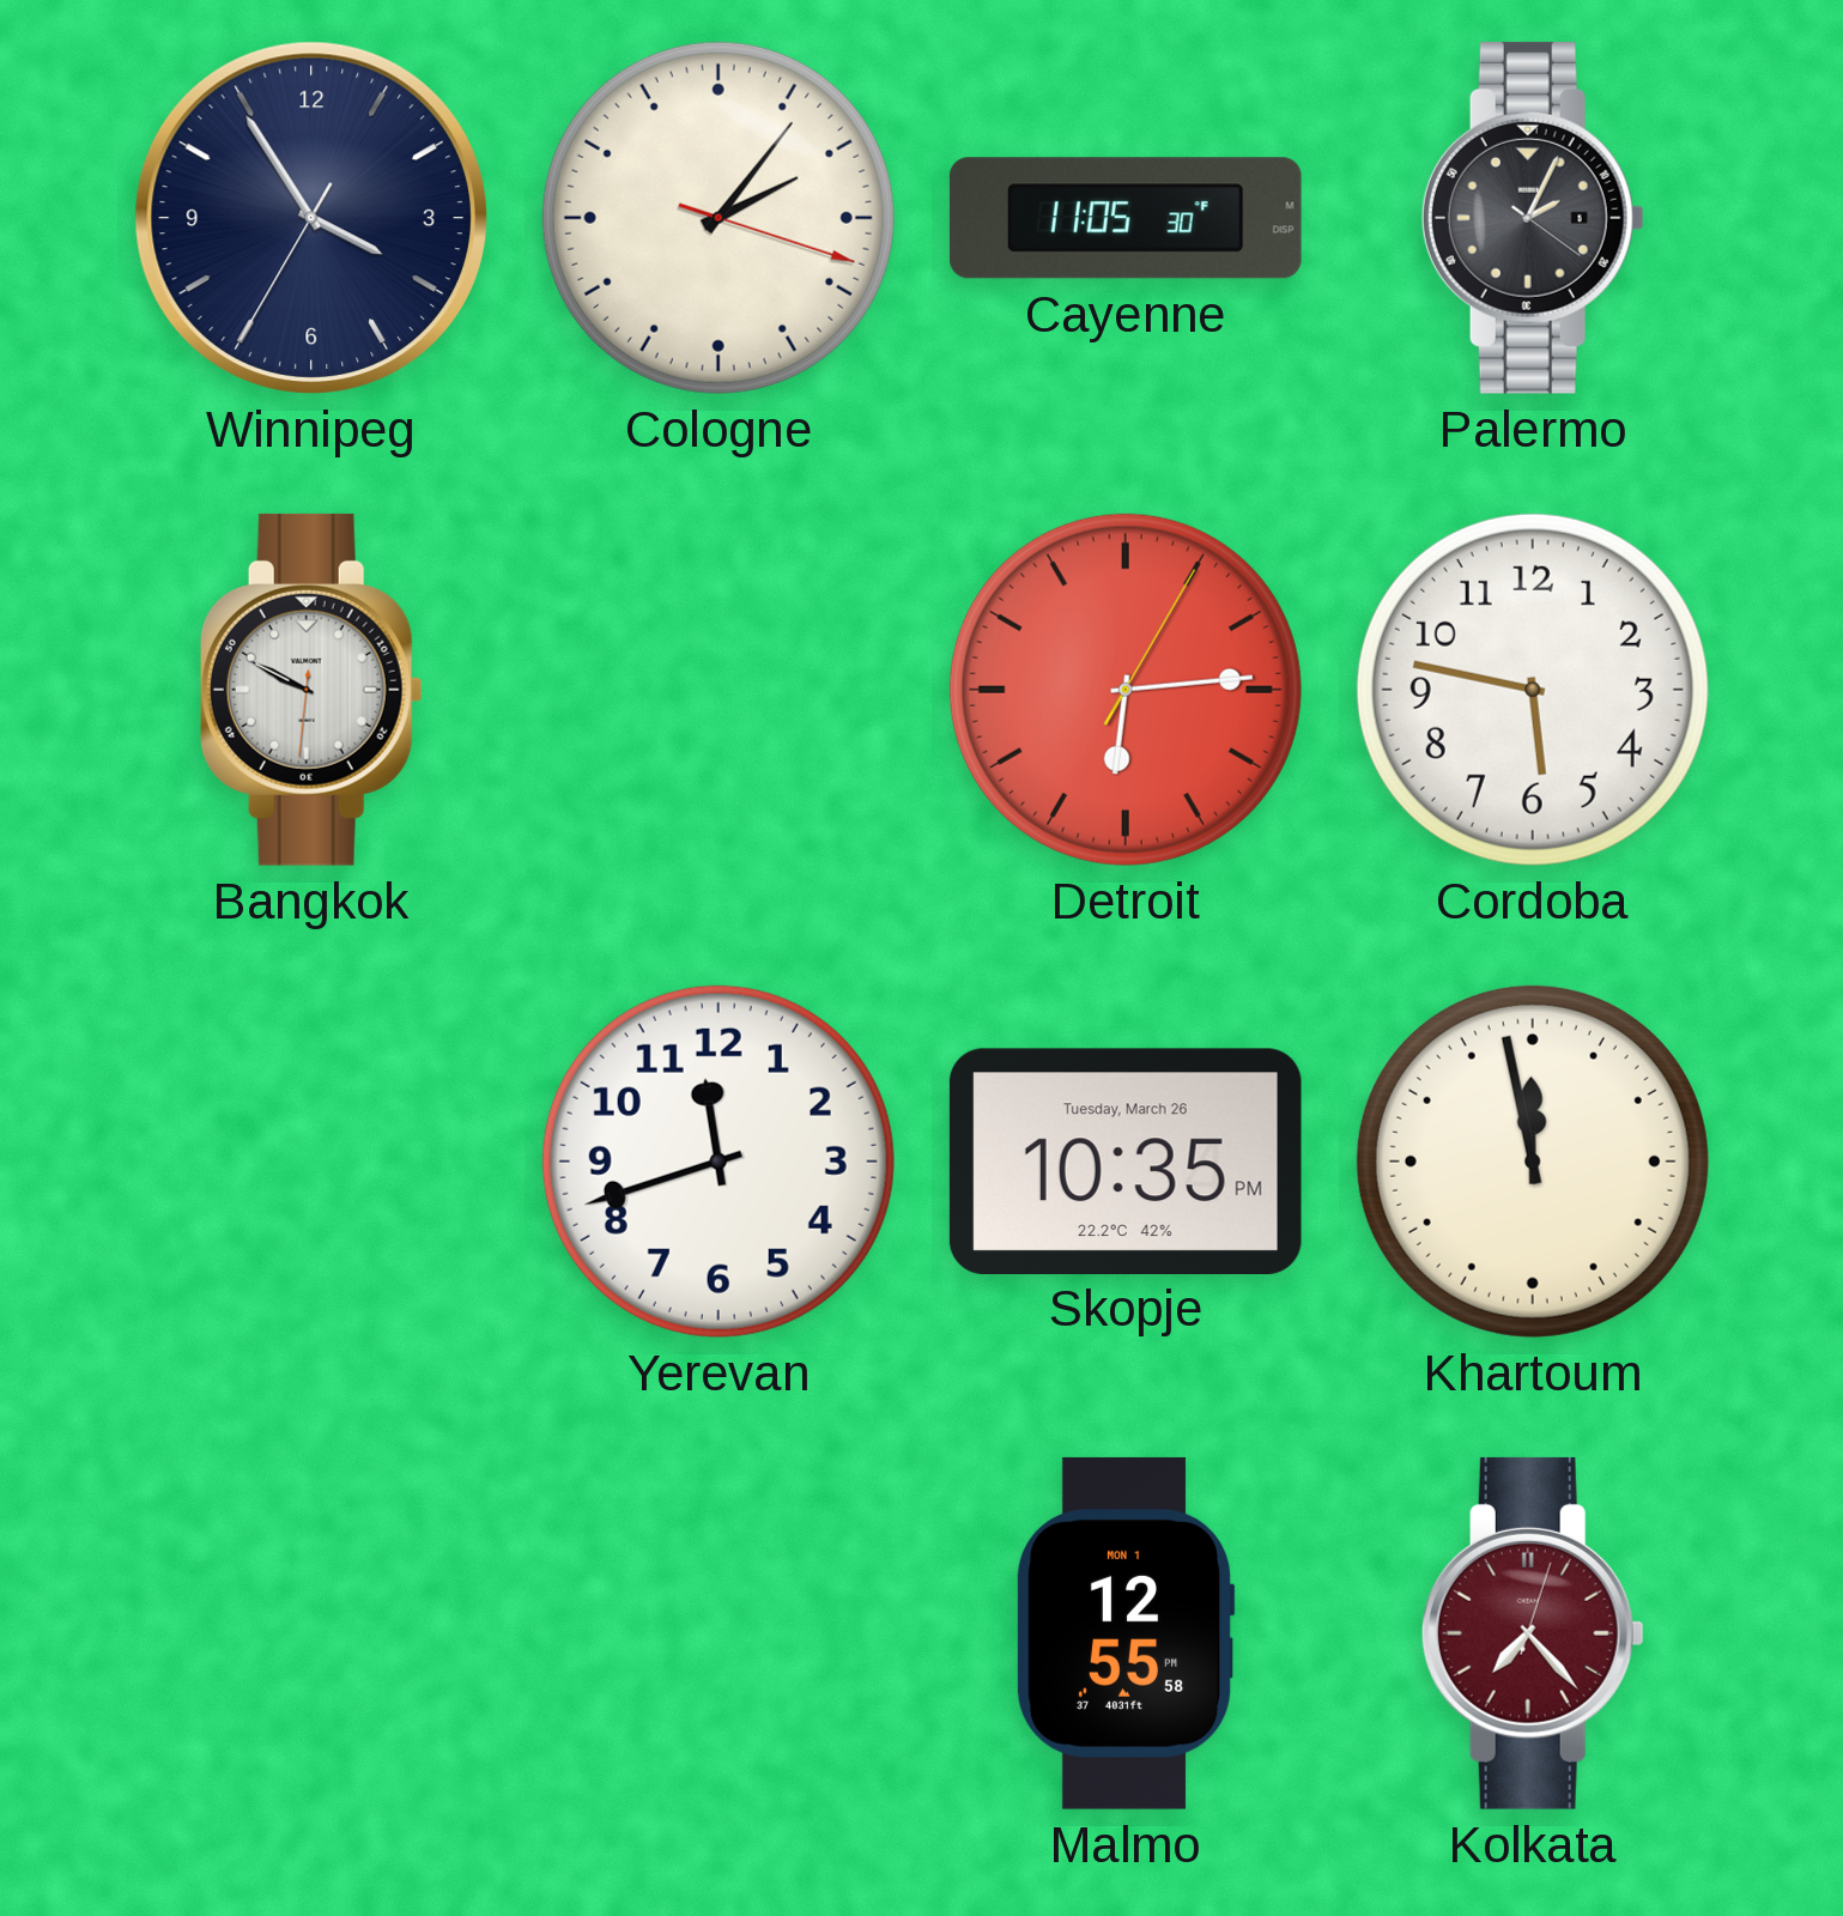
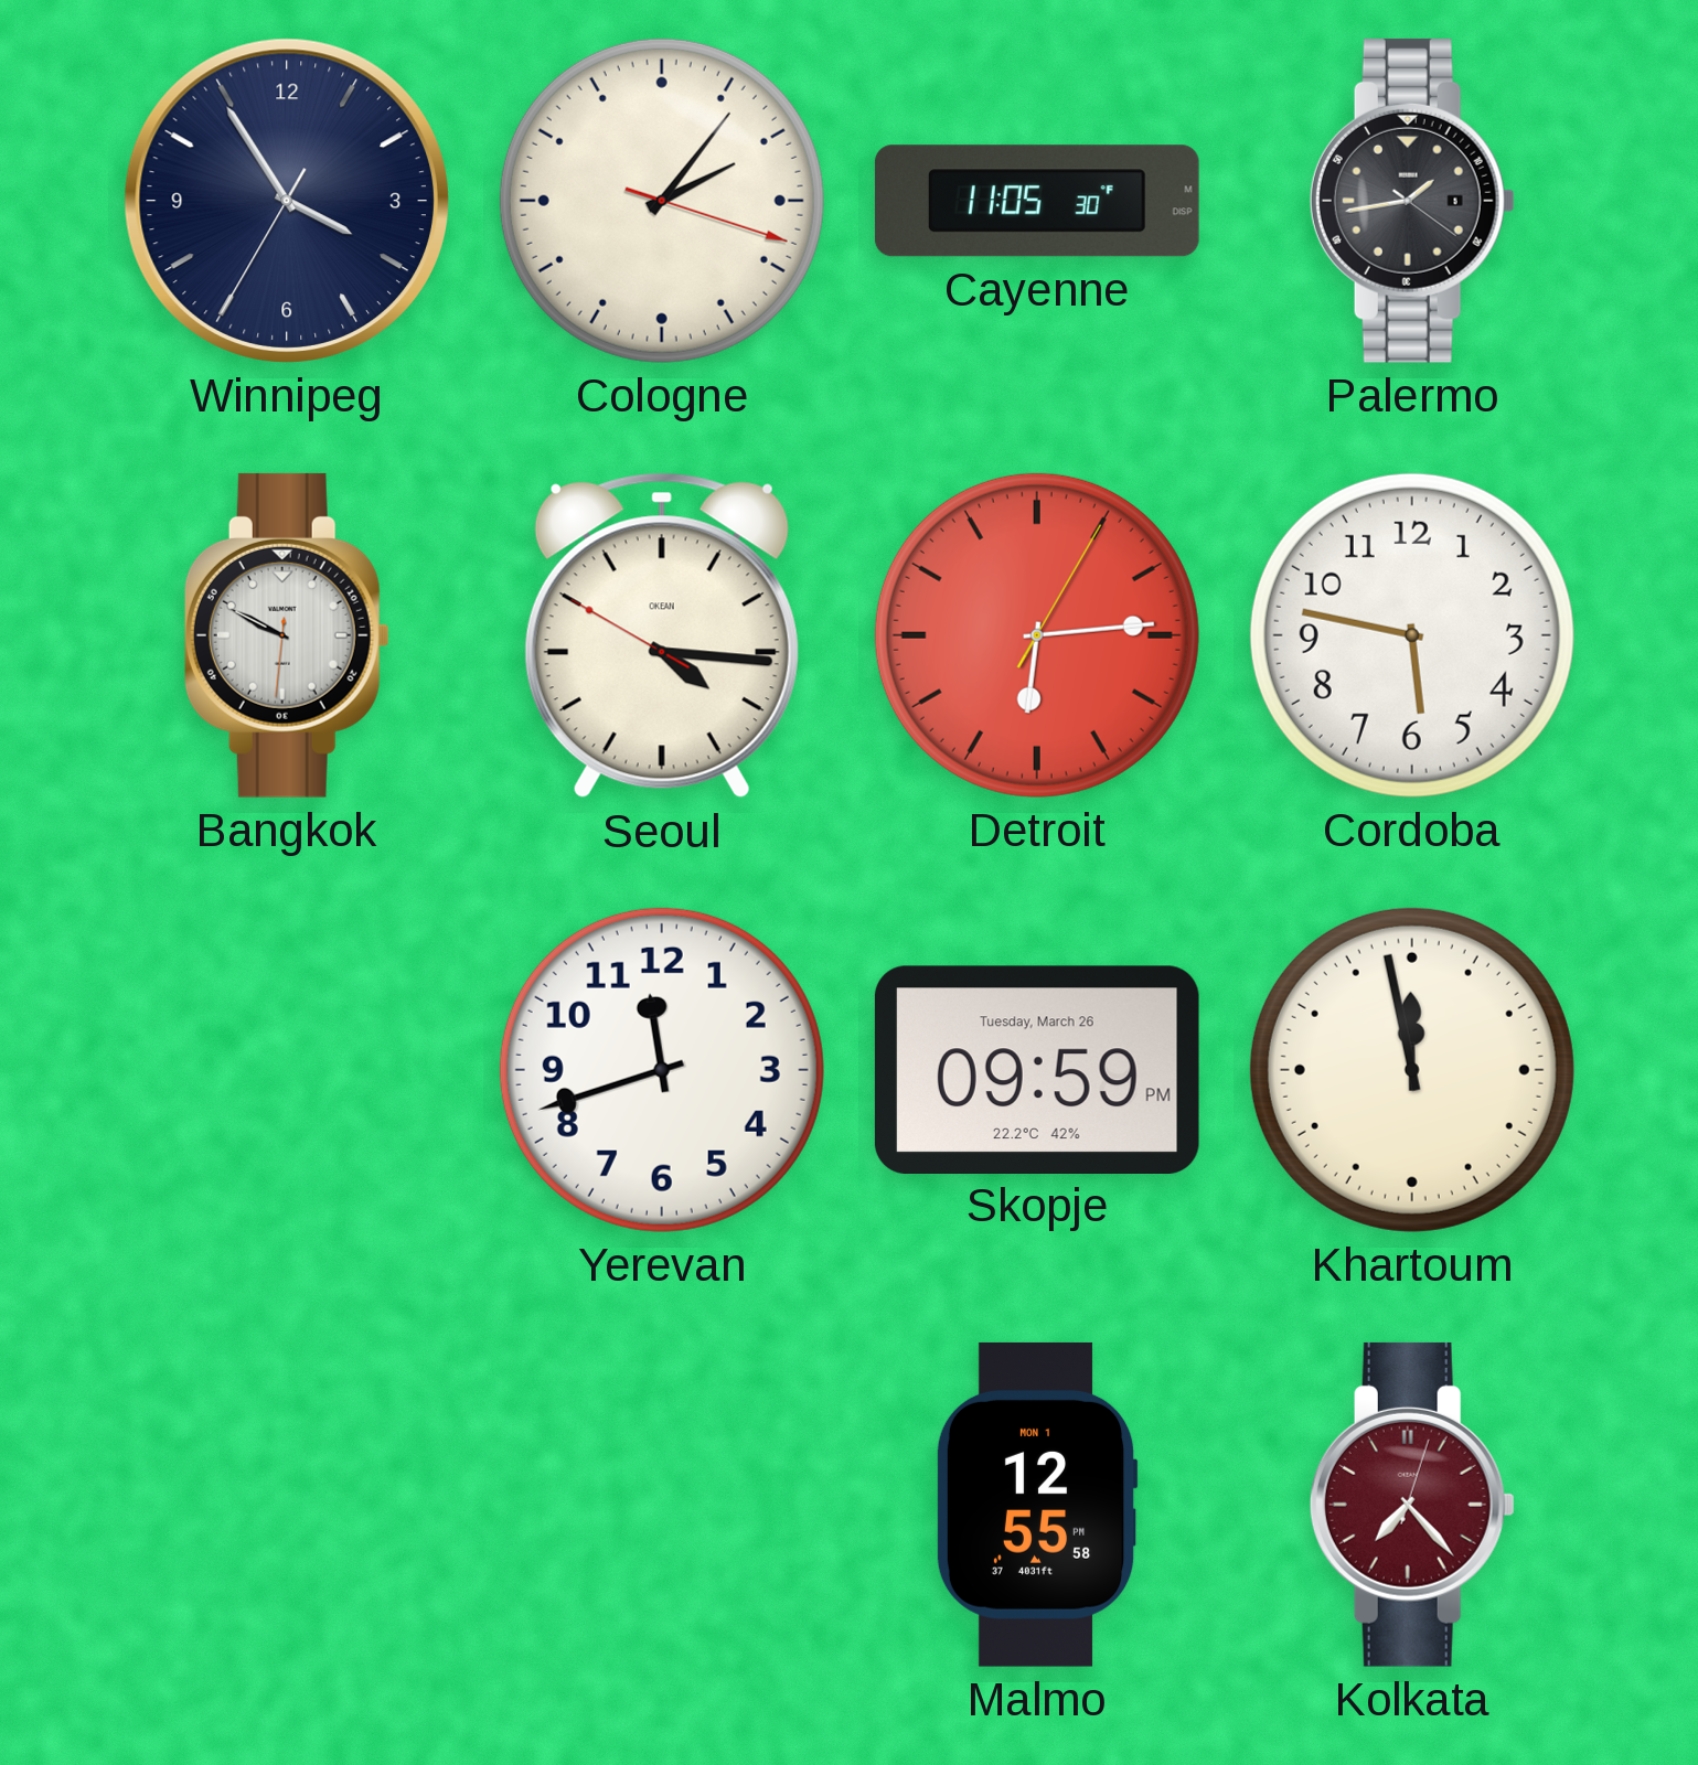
Palermo: 2:04 -> 1:43 (1412, 201)
Seoul: none -> 4:15 (662, 635)
Skopje: 10:35 -> 09:59 (1037, 1069)
